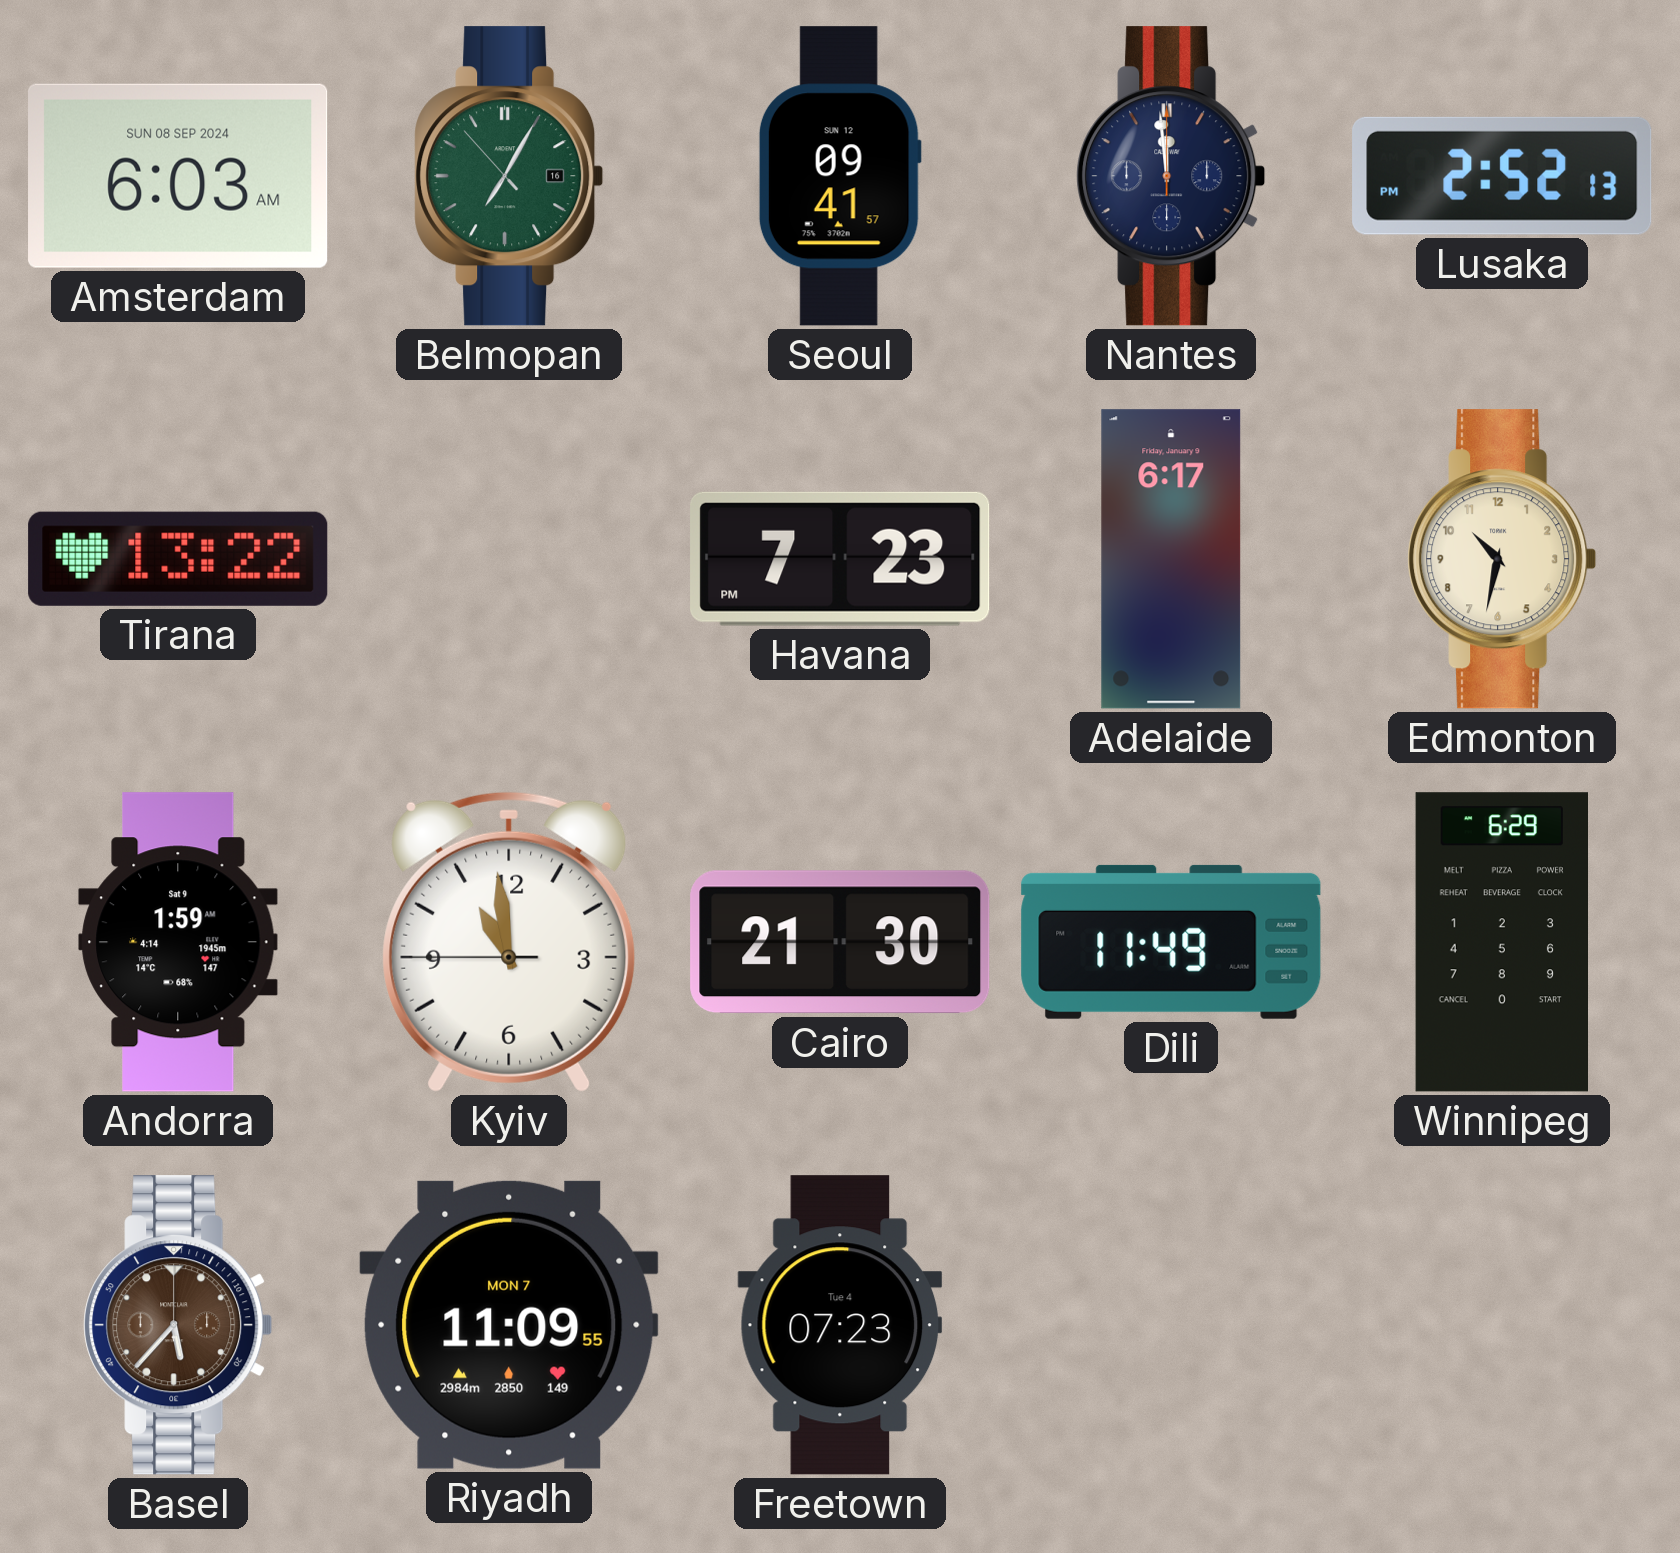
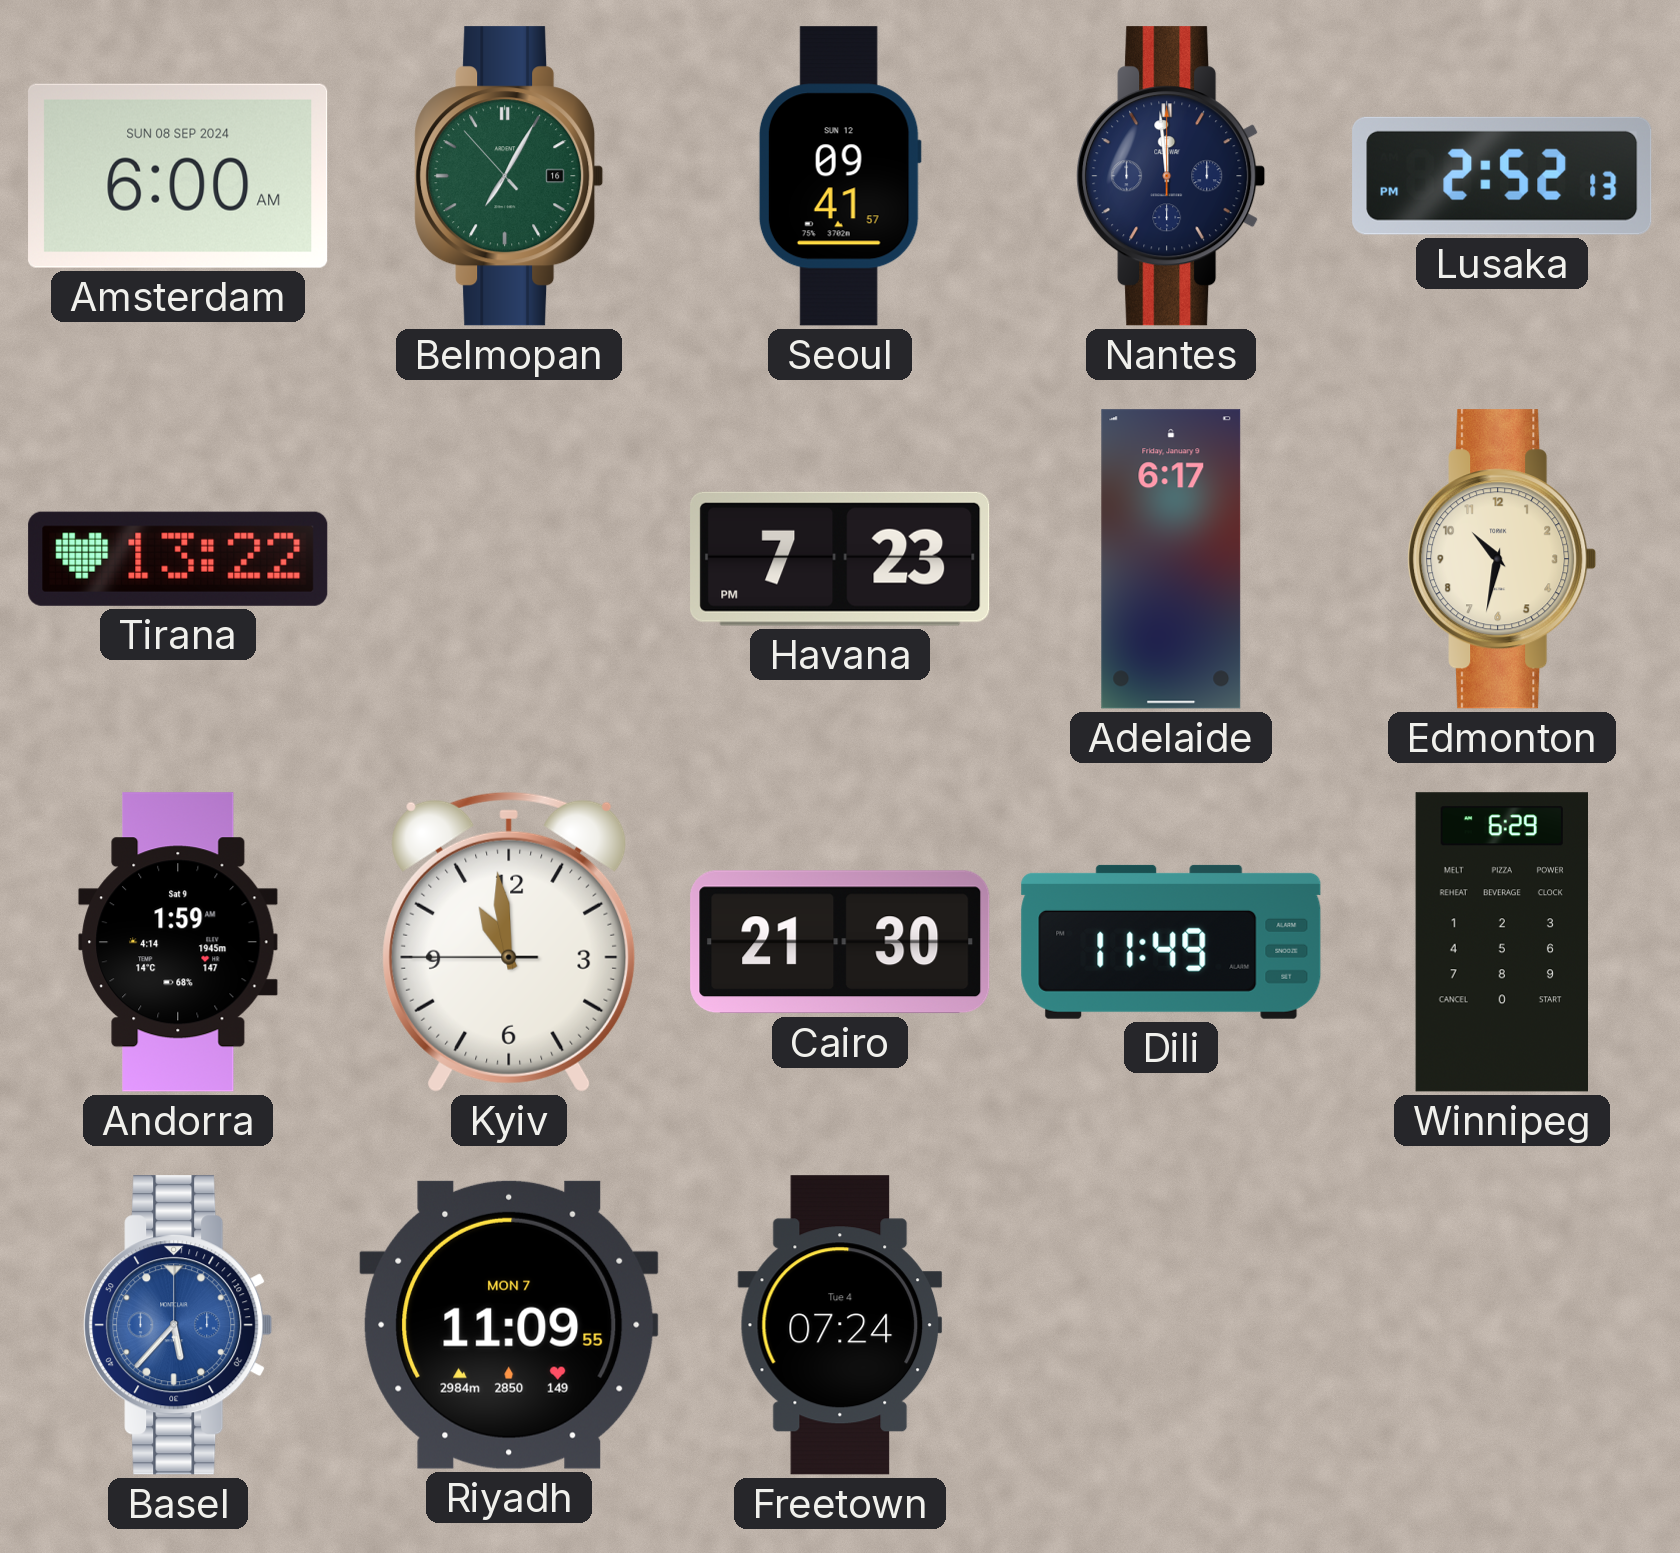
Amsterdam: 6:03 -> 6:00 (178, 176)
Basel dial: brown -> blue (178, 1325)
Freetown: 07:23 -> 07:24 (840, 1325)
